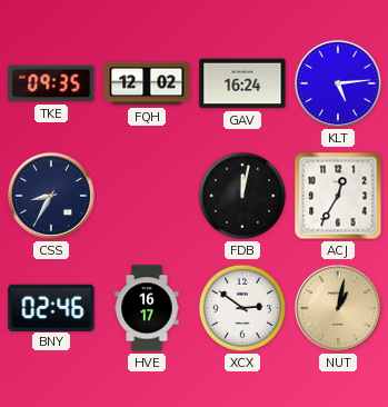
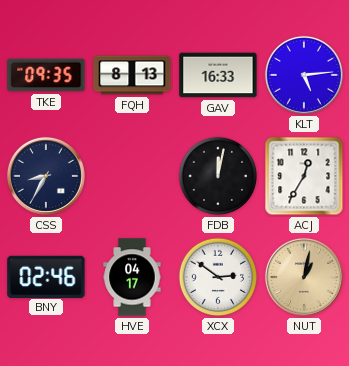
FQH: 12:02 -> 8:13 (132, 75)
GAV: 16:24 -> 16:33 (218, 75)
HVE: 16:17 -> 04:17 (132, 277)
